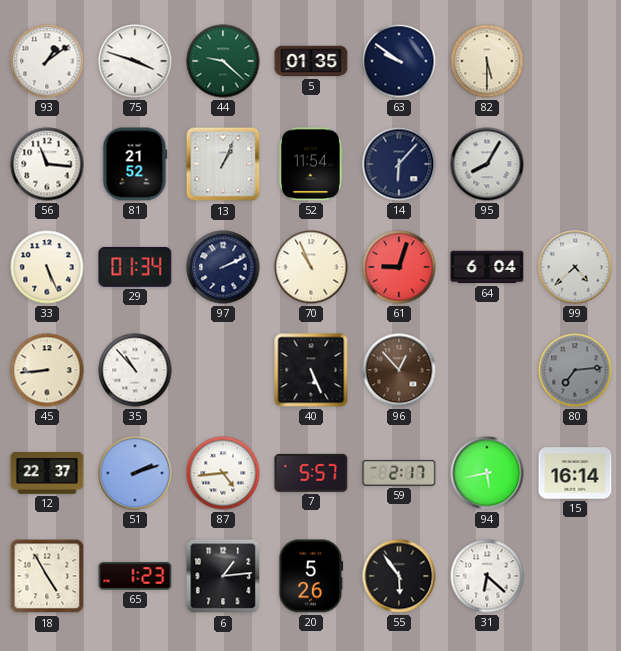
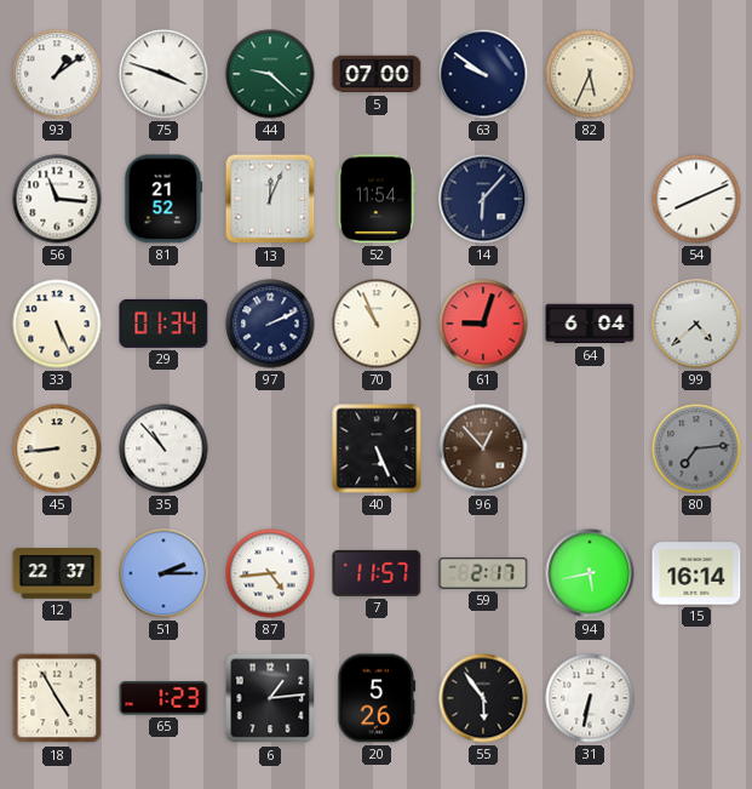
5: 01:35 -> 07:00 (377, 74)
82: 5:30 -> 5:34 (590, 74)
13: 1:04 -> 12:04 (270, 199)
95: 8:05 -> none (487, 164)
54: none -> 8:11 (696, 199)
51: 2:12 -> 2:15 (163, 573)
7: 5:57 -> 11:57 (377, 573)
31: 6:22 -> 6:32 (590, 698)
